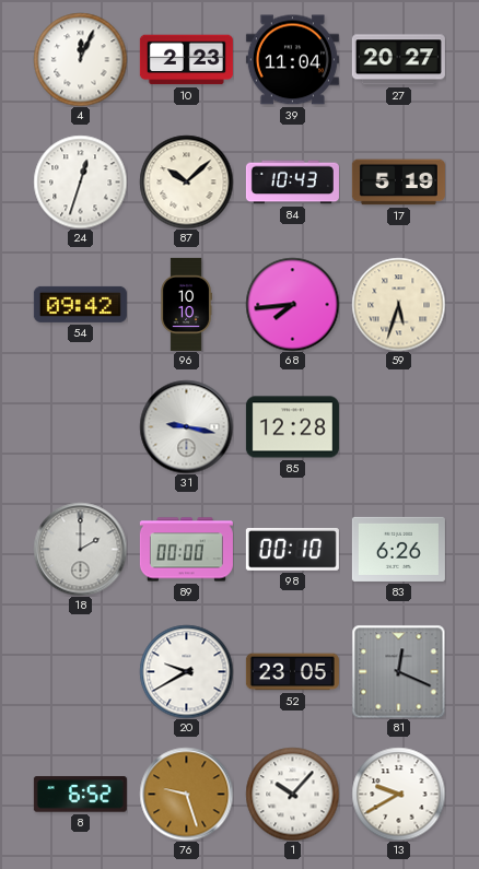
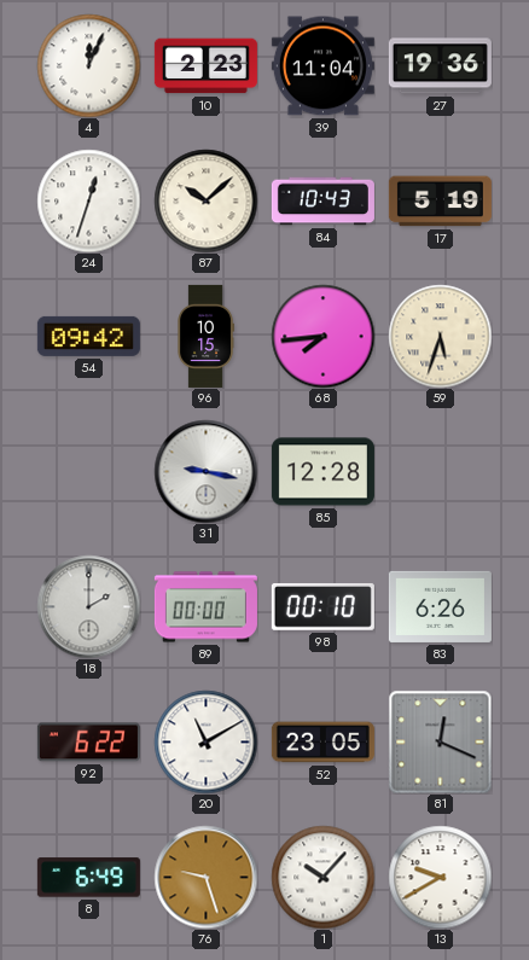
27: 20:27 -> 19:36 (440, 66)
96: 10:10 -> 10:15 (205, 336)
92: none -> 6:22 (88, 743)
20: 9:40 -> 11:10 (205, 741)
8: 6:52 -> 6:49 (88, 878)
